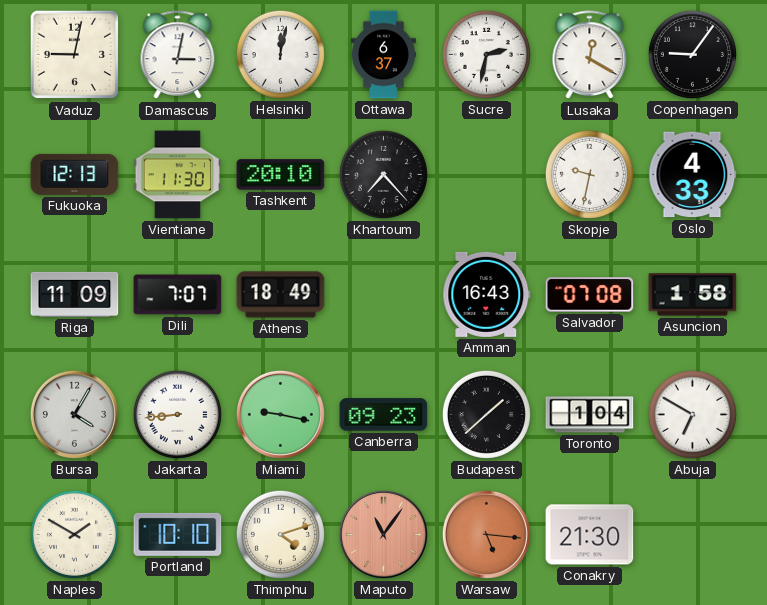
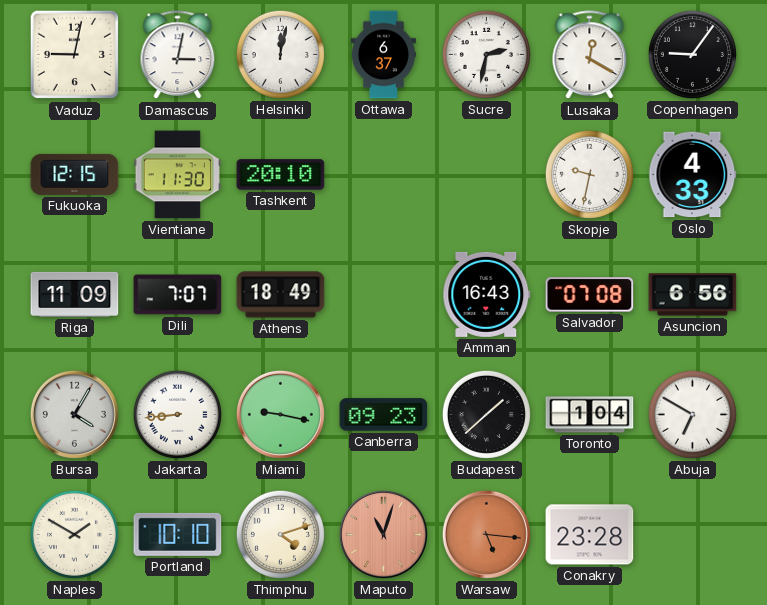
Fukuoka: 12:13 -> 12:15 (75, 174)
Khartoum: 7:23 -> none (383, 174)
Asuncion: 1:58 -> 6:56 (693, 295)
Maputo: 11:06 -> 11:03 (383, 534)
Conakry: 21:30 -> 23:28 (590, 535)
